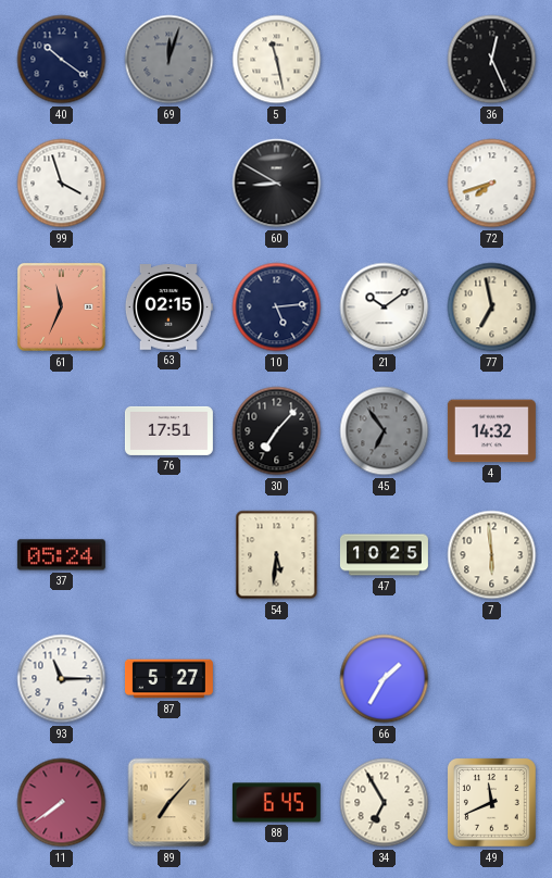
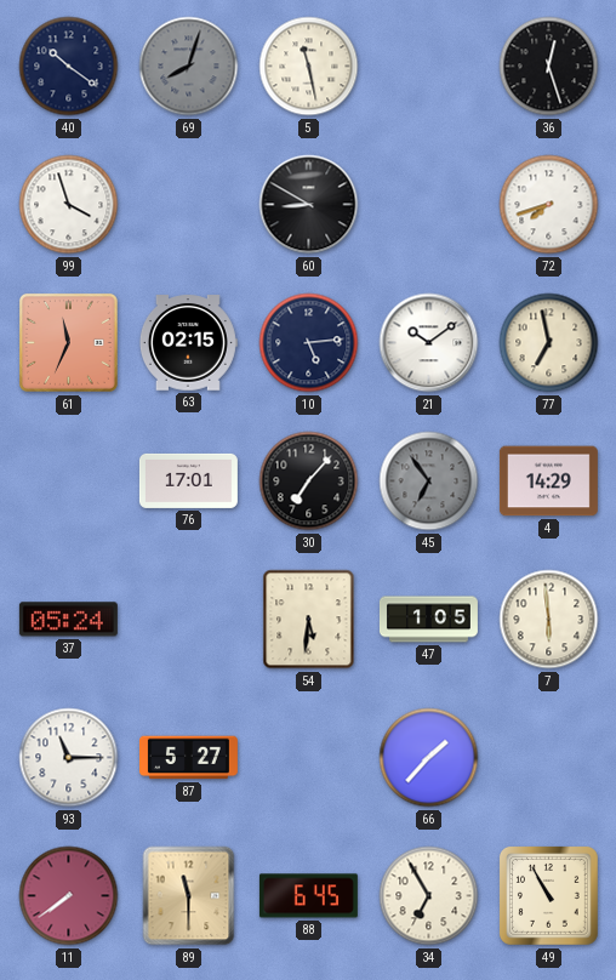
69: 12:03 -> 8:03 (189, 67)
36: 12:26 -> 12:27 (549, 67)
76: 17:51 -> 17:01 (188, 480)
4: 14:32 -> 14:29 (548, 482)
47: 10:25 -> 1:05 (428, 620)
66: 1:35 -> 1:37 (429, 758)
89: 7:07 -> 11:30 (189, 896)
49: 11:41 -> 10:55 (548, 895)
